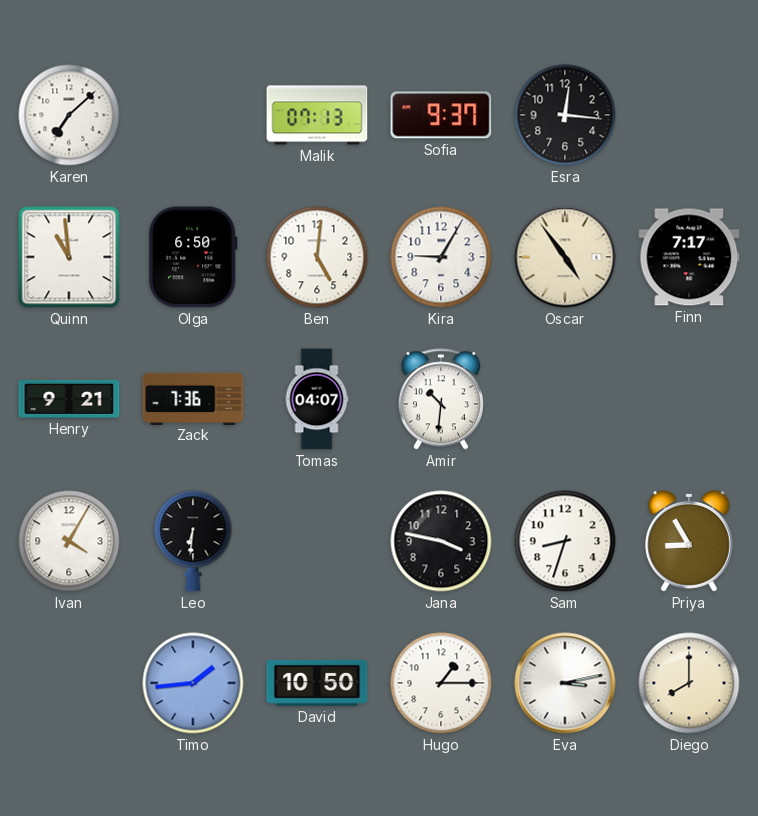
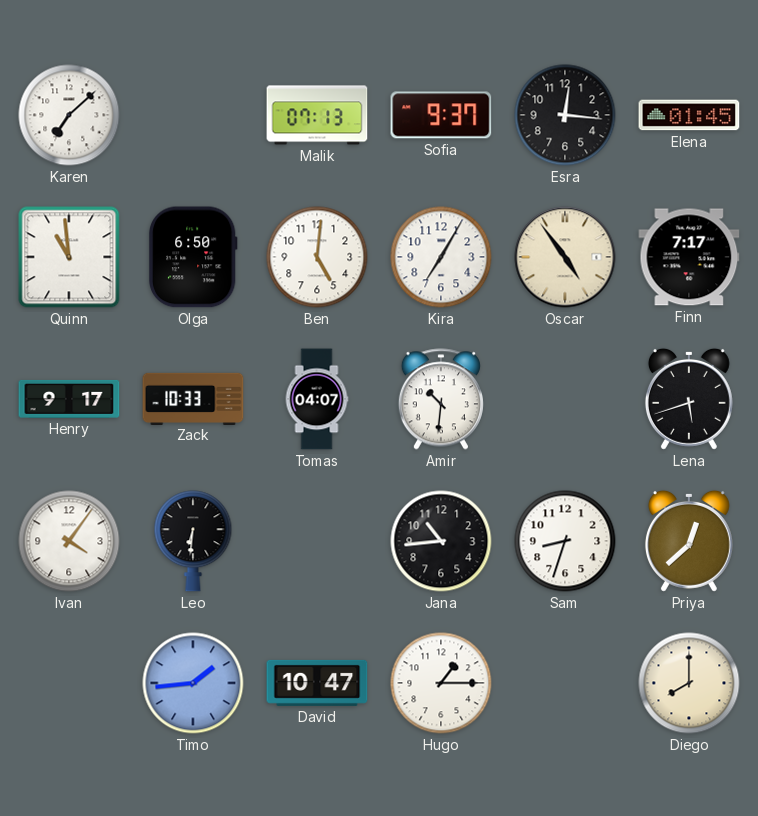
Elena: none -> 01:45 (689, 115)
Kira: 9:05 -> 7:05 (441, 257)
Henry: 9:21 -> 9:17 (69, 399)
Zack: 7:36 -> 10:33 (193, 398)
Lena: none -> 5:42 (689, 399)
Ivan: 4:05 -> 4:06 (69, 541)
Jana: 3:47 -> 10:44 (441, 541)
Priya: 8:55 -> 12:38 (689, 541)
David: 10:50 -> 10:47 (317, 683)
Eva: 3:13 -> none (565, 683)
